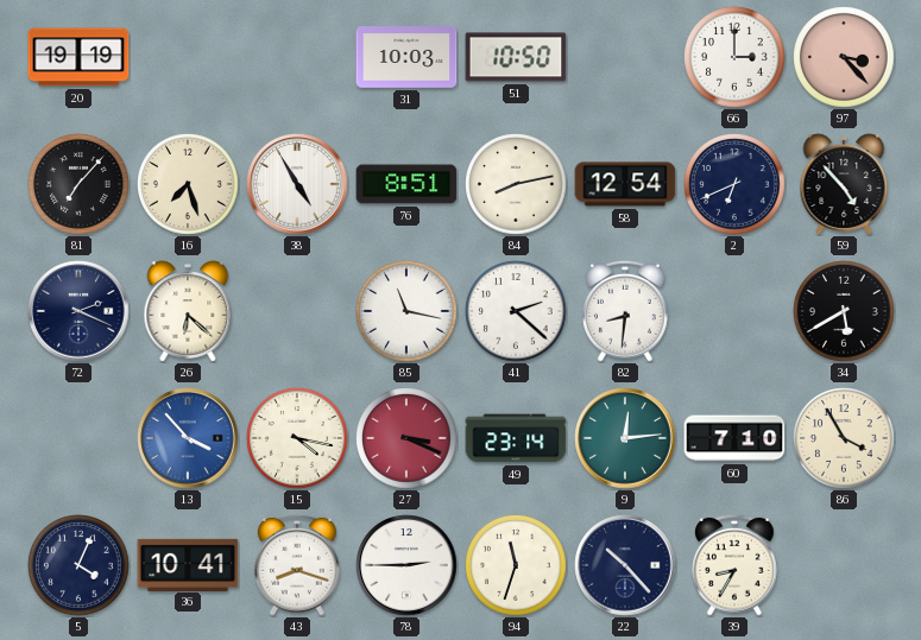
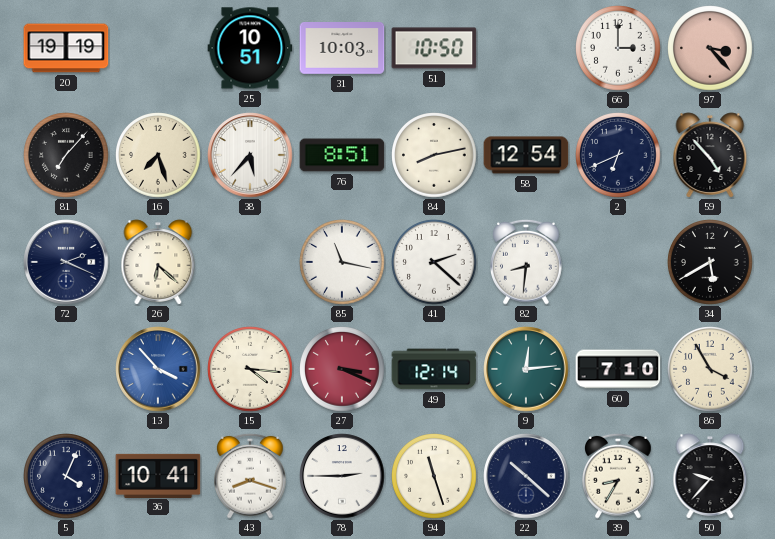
25: none -> 10:51 (250, 48)
38: 4:55 -> 5:37 (250, 155)
15: 4:17 -> 4:16 (250, 369)
49: 23:14 -> 12:14 (434, 369)
94: 11:33 -> 11:27 (434, 476)
22: 10:23 -> 10:22 (526, 476)
50: none -> 9:37 (710, 476)
